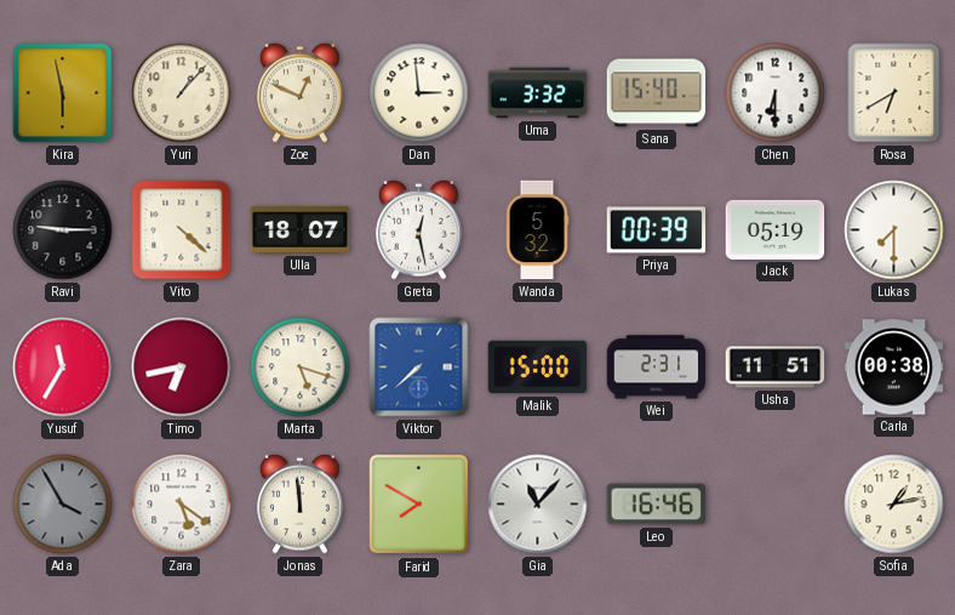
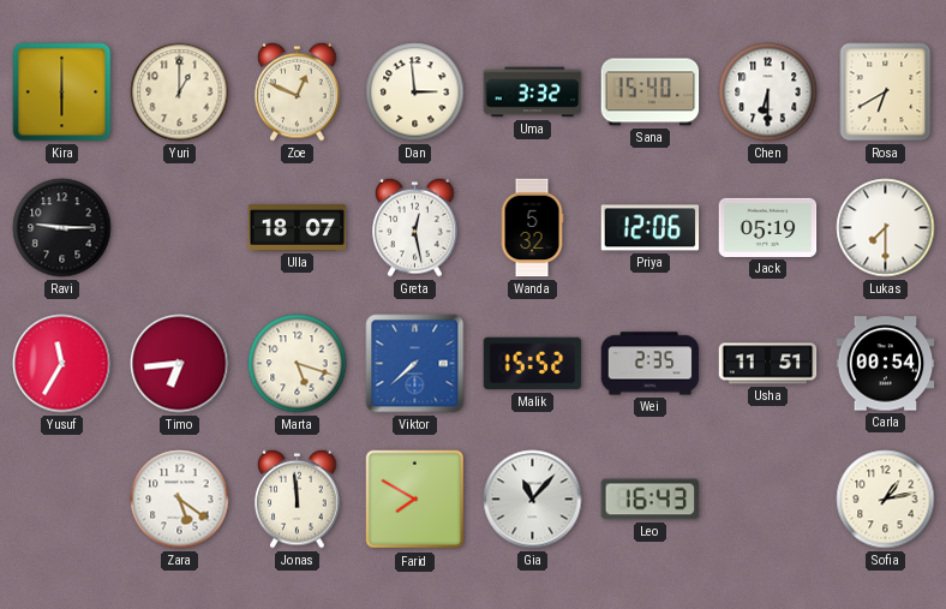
Kira: 5:58 -> 6:00 (62, 92)
Yuri: 1:07 -> 1:00 (180, 92)
Vito: 4:22 -> none (182, 230)
Priya: 00:39 -> 12:06 (651, 228)
Timo: 6:43 -> 6:44 (180, 364)
Malik: 15:00 -> 15:52 (533, 364)
Wei: 2:31 -> 2:35 (651, 364)
Carla: 00:38 -> 00:54 (886, 364)
Ada: 3:55 -> none (63, 505)
Leo: 16:46 -> 16:43 (651, 500)
